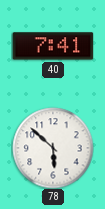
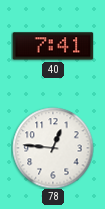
78: 5:52 -> 12:46 (53, 148)
